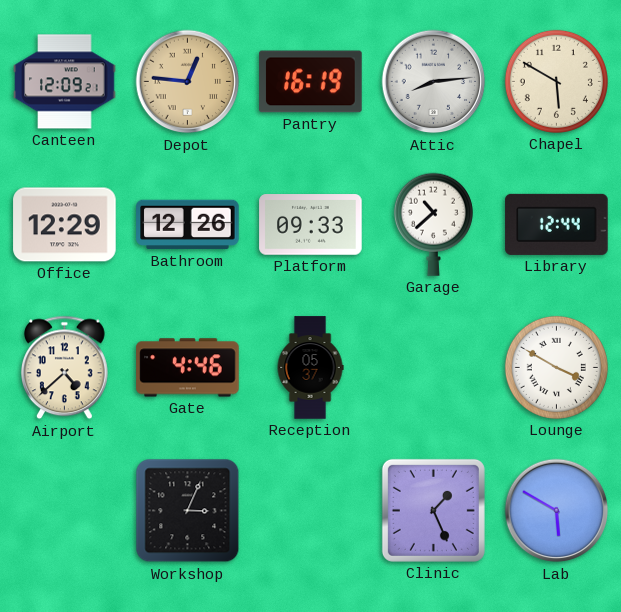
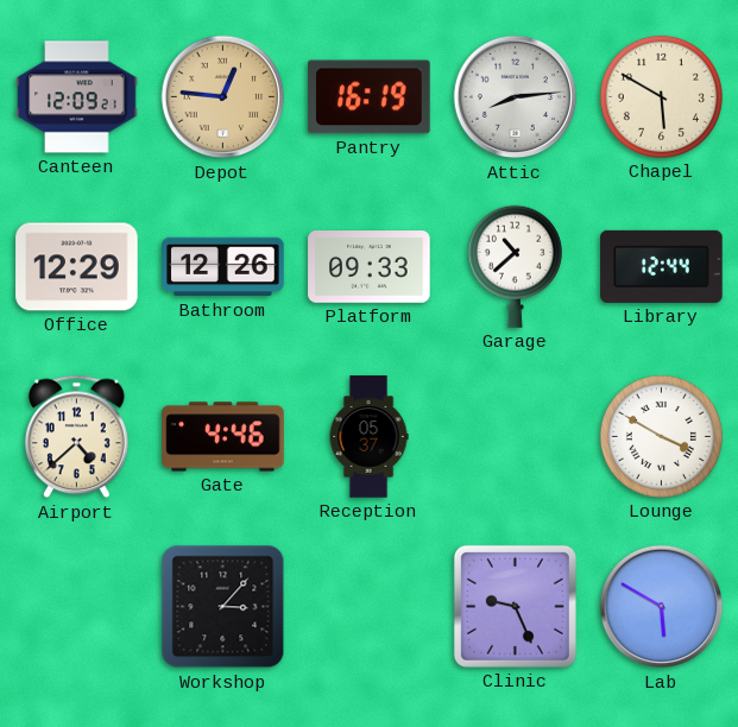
Workshop: 3:04 -> 3:07 (223, 607)
Clinic: 1:26 -> 9:26 (515, 606)
